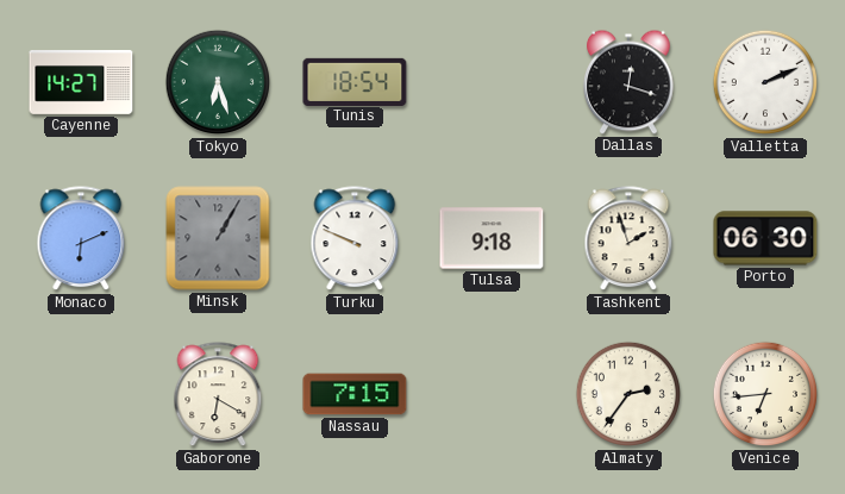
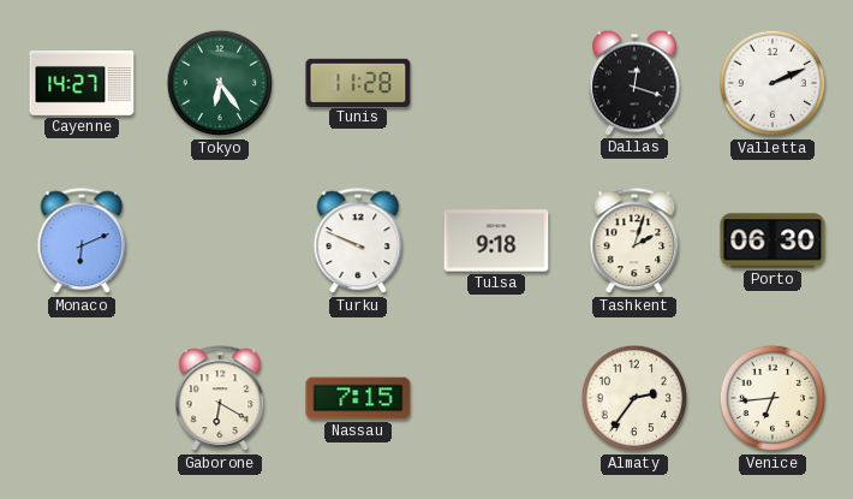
Tokyo: 6:27 -> 6:24 (220, 83)
Tunis: 18:54 -> 11:28 (358, 82)
Minsk: 1:05 -> none (218, 238)
Tashkent: 1:57 -> 2:03 (634, 242)
